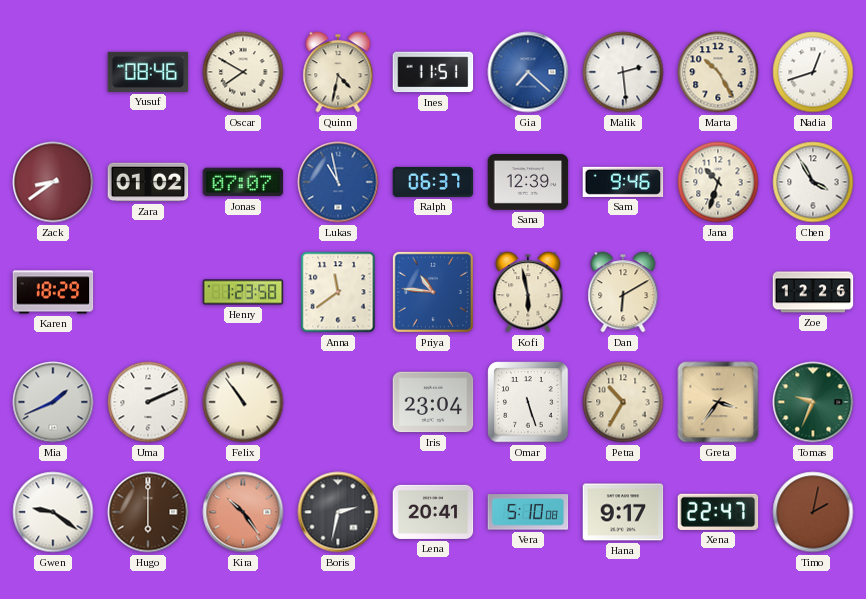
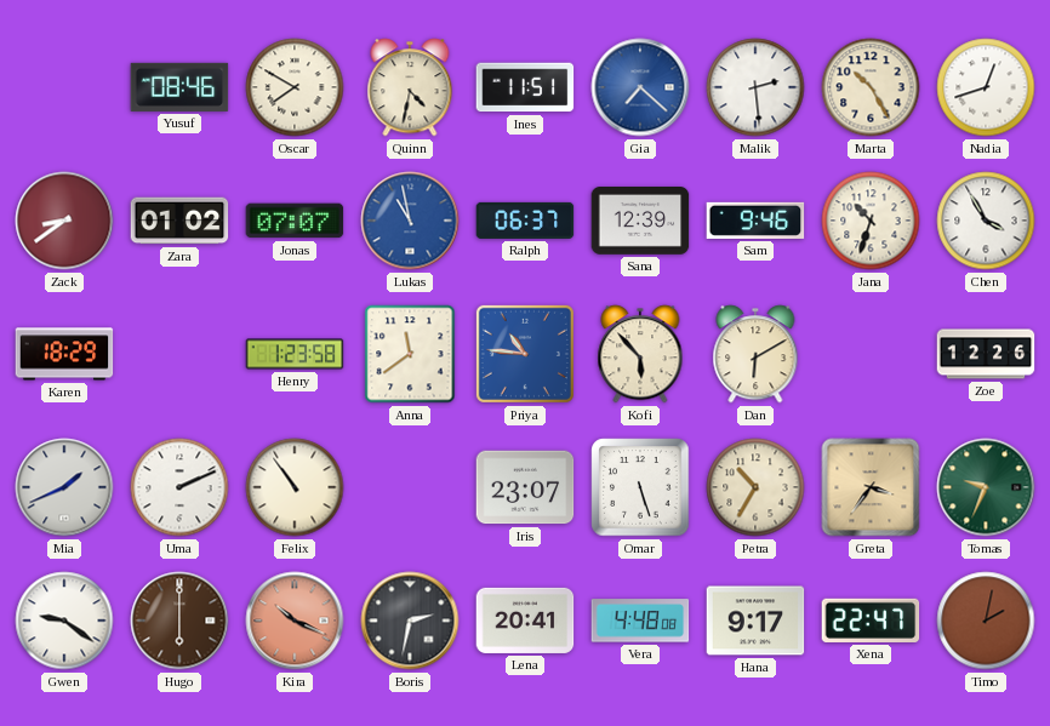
Kofi: 5:58 -> 5:53 (640, 354)
Iris: 23:04 -> 23:07 (525, 487)
Kira: 10:24 -> 10:19 (295, 621)
Vera: 5:10 -> 4:48 (640, 621)
